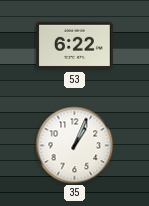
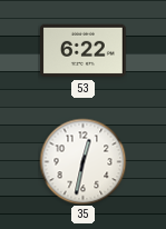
35: 1:04 -> 12:32 (82, 161)
